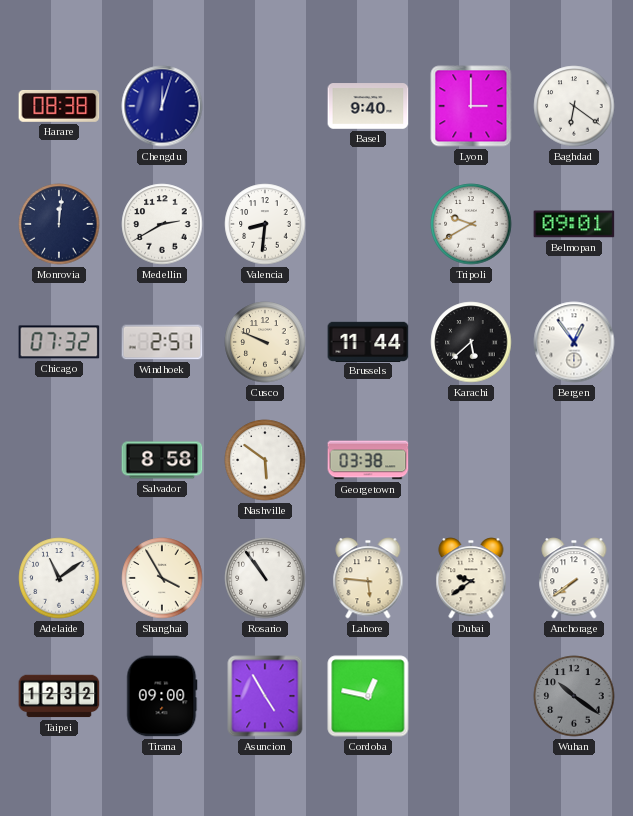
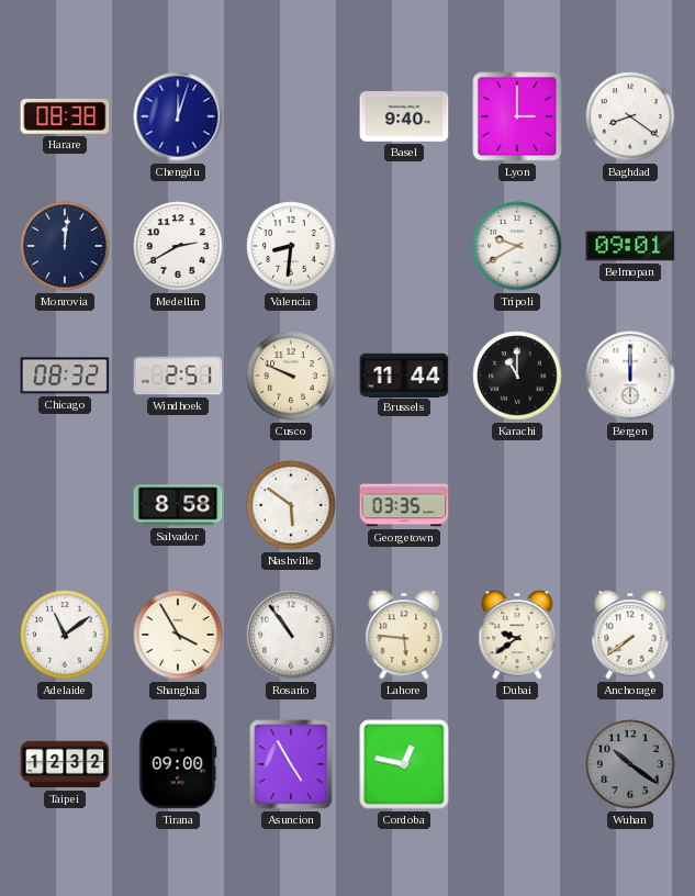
Baghdad: 6:21 -> 8:21 (630, 116)
Chicago: 07:32 -> 08:32 (65, 376)
Karachi: 5:38 -> 11:00 (517, 376)
Bergen: 12:54 -> 12:00 (630, 376)
Georgetown: 03:38 -> 03:35 (404, 505)
